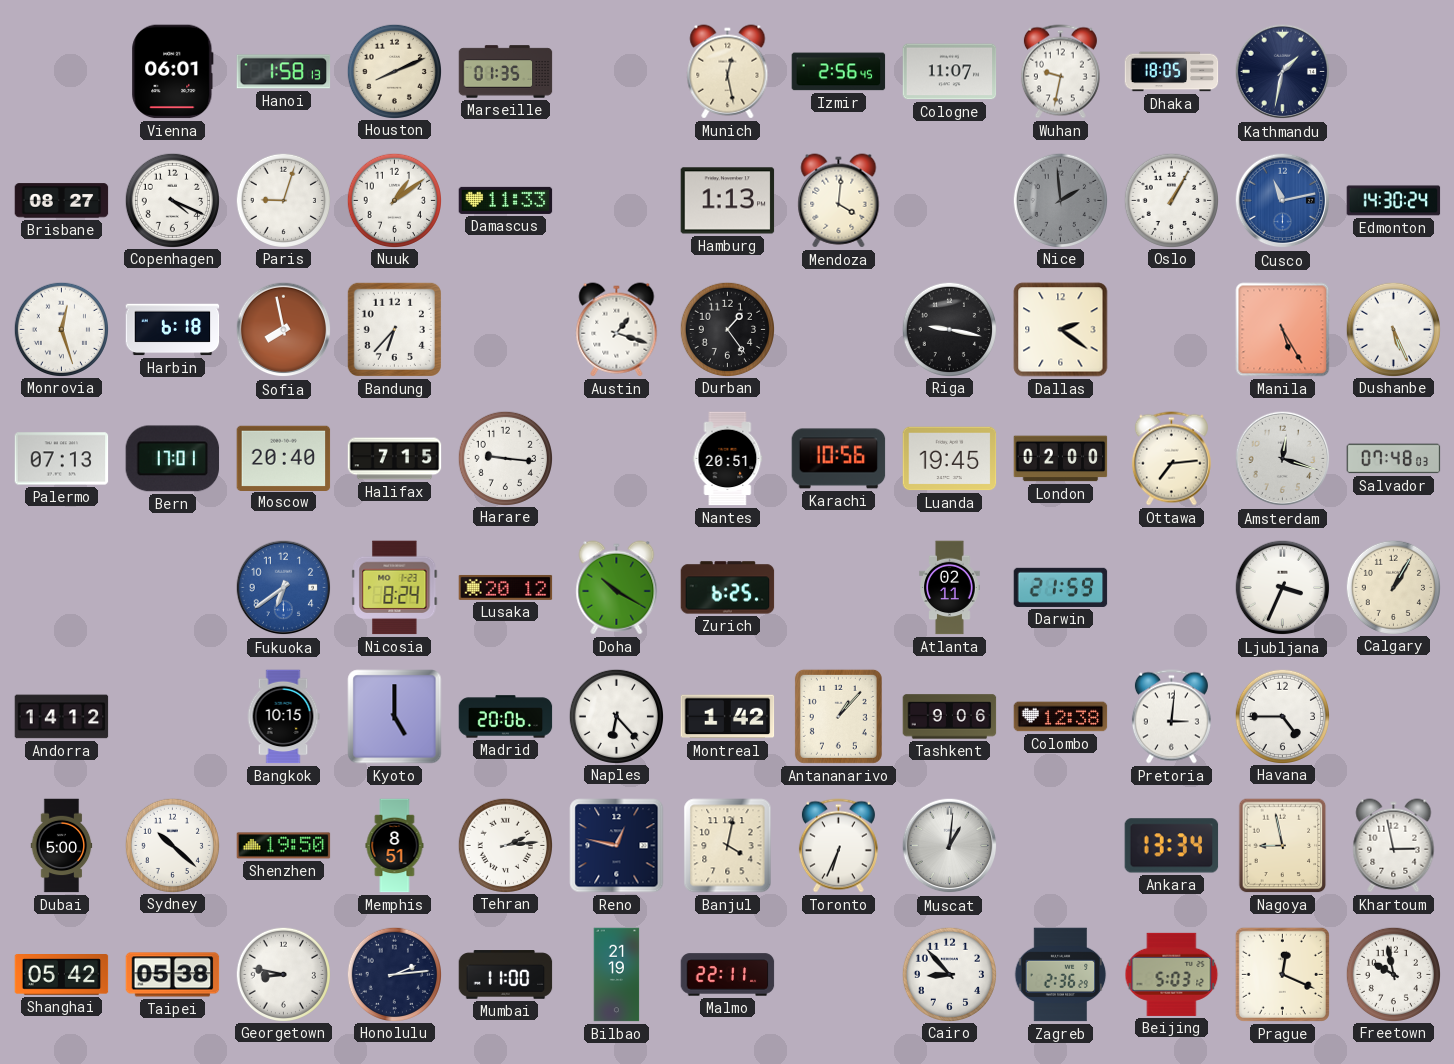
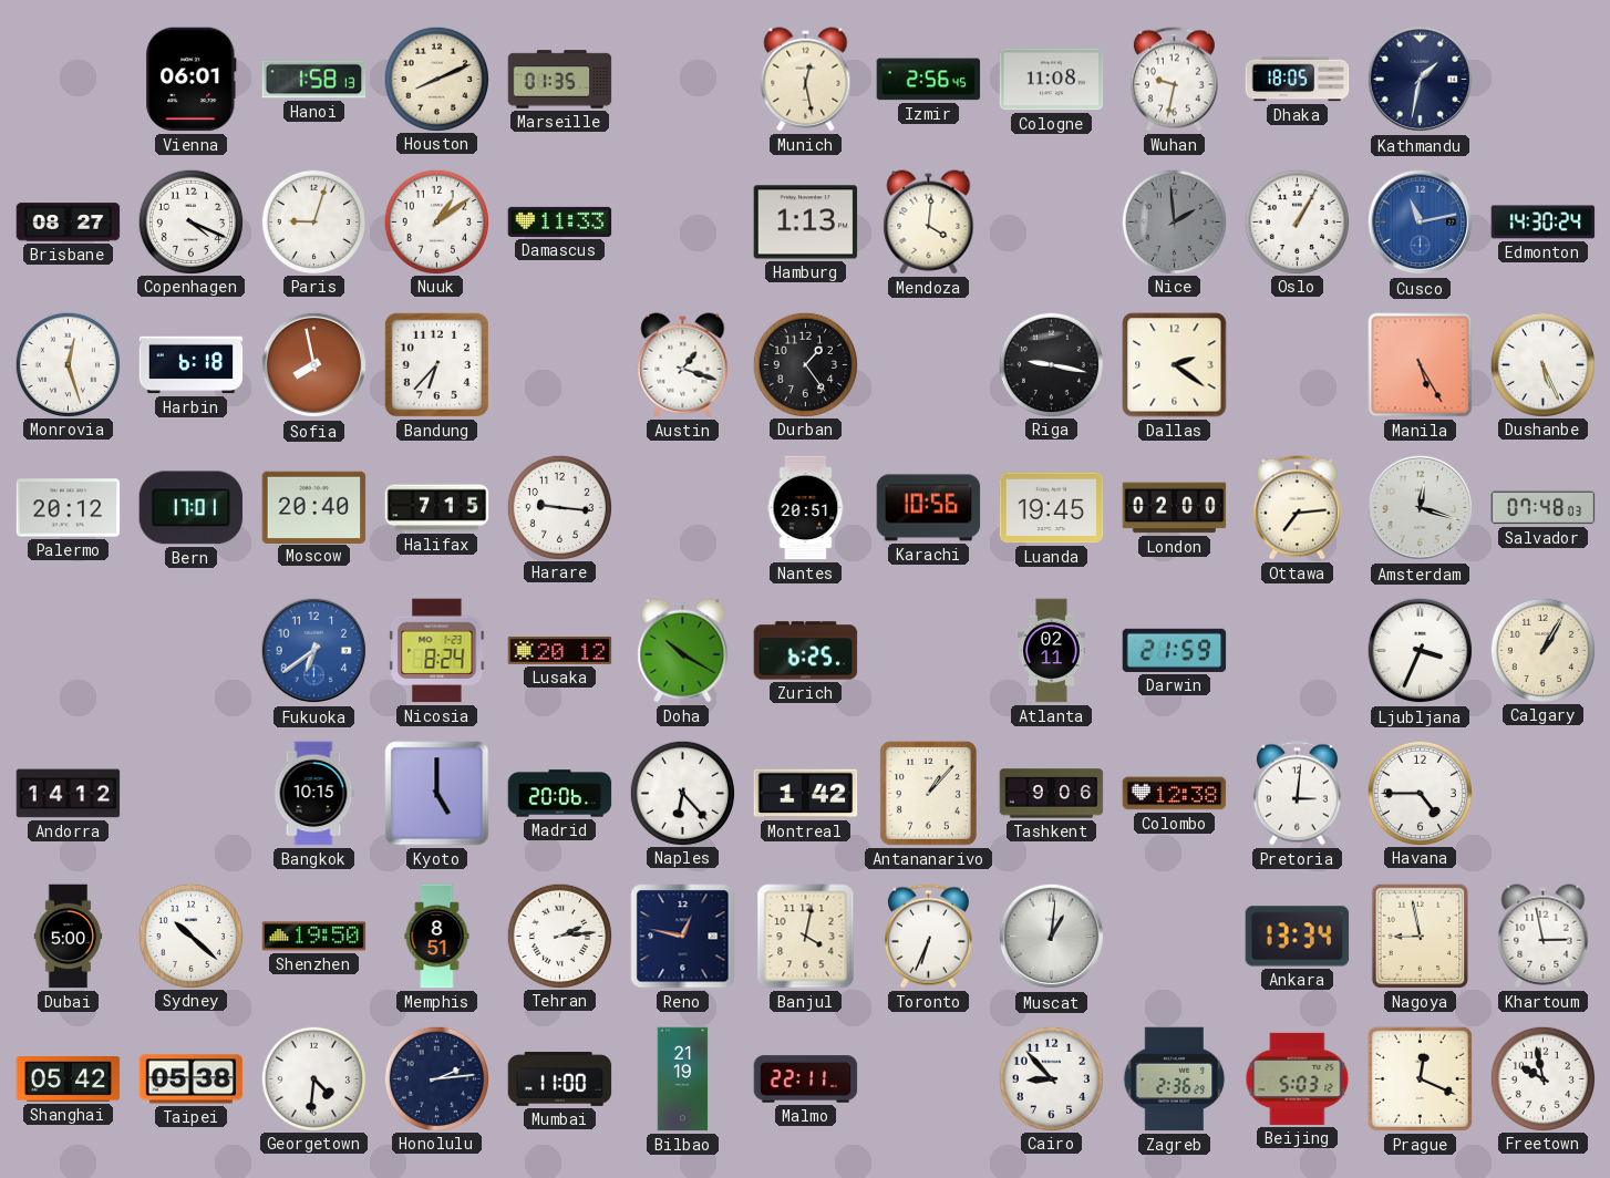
Cologne: 11:07 -> 11:08 (1052, 80)
Palermo: 07:13 -> 20:12 (69, 508)
Georgetown: 8:47 -> 4:31 (313, 1078)
